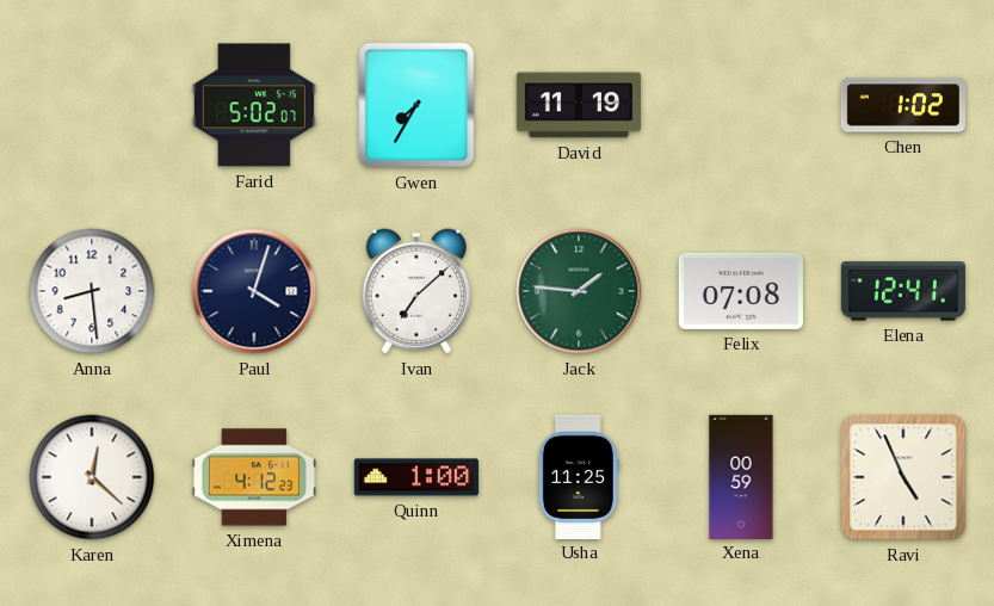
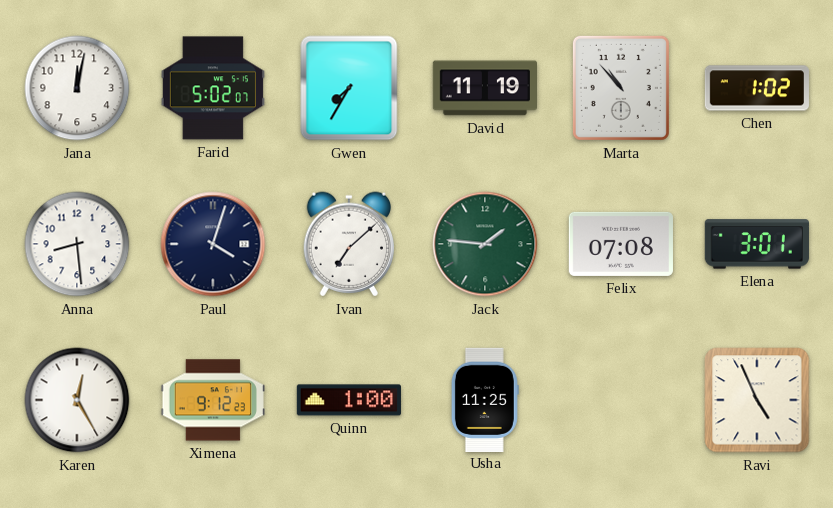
Jana: none -> 12:02 (77, 88)
Marta: none -> 10:53 (621, 88)
Elena: 12:41 -> 3:01 (757, 244)
Karen: 12:22 -> 12:25 (77, 400)
Ximena: 4:12 -> 9:12 (212, 400)
Xena: 00:59 -> none (741, 476)
